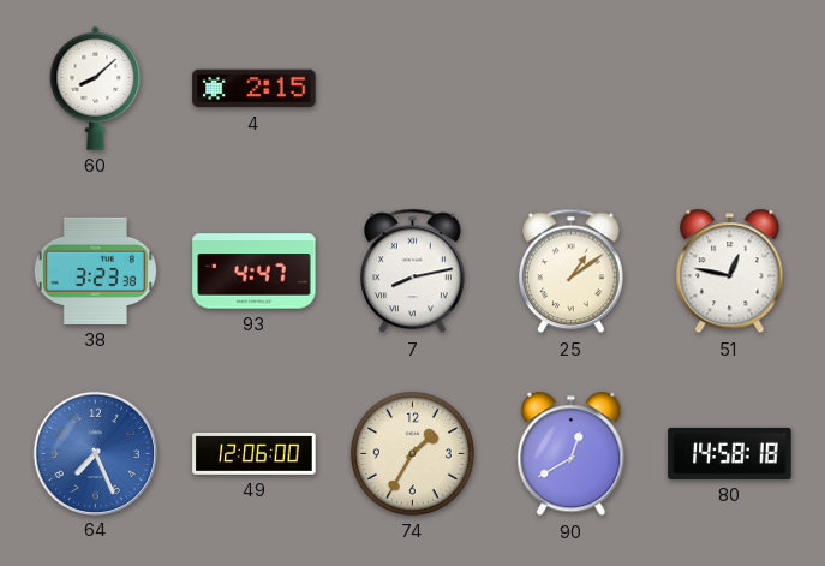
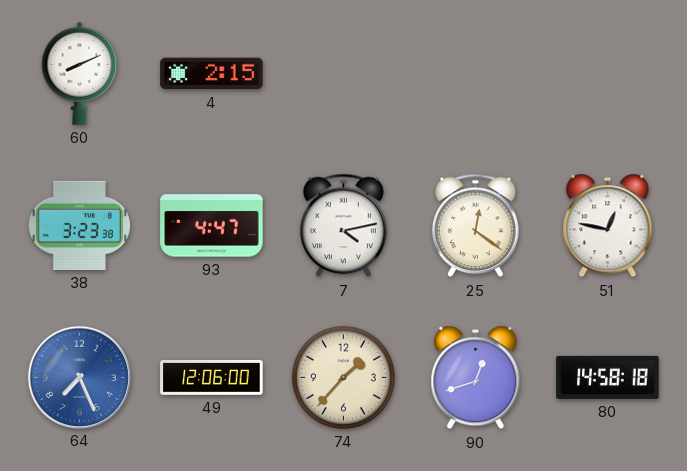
60: 8:08 -> 8:11 (80, 73)
7: 8:13 -> 4:13 (344, 226)
25: 1:09 -> 12:21 (476, 226)
74: 1:35 -> 1:37 (343, 377)
90: 12:40 -> 12:42 (476, 378)
